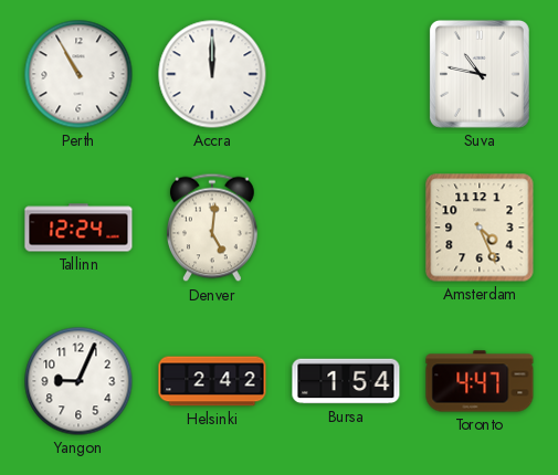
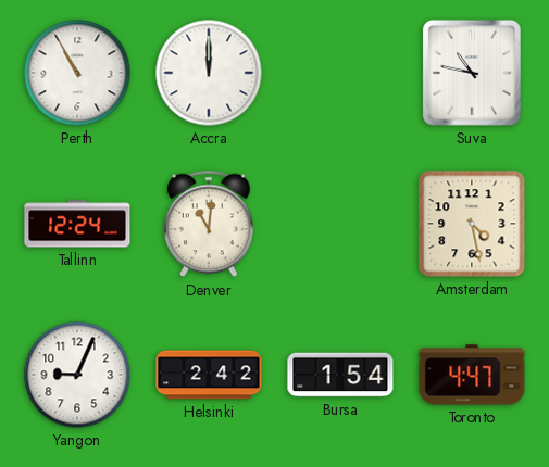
Denver: 5:01 -> 11:01 (210, 224)
Amsterdam: 4:26 -> 4:28 (472, 224)
